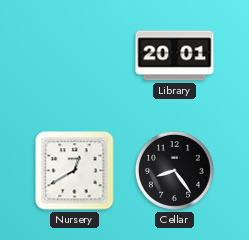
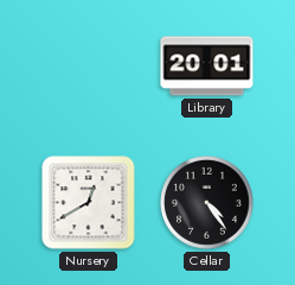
Cellar: 8:24 -> 4:24 (206, 202)
